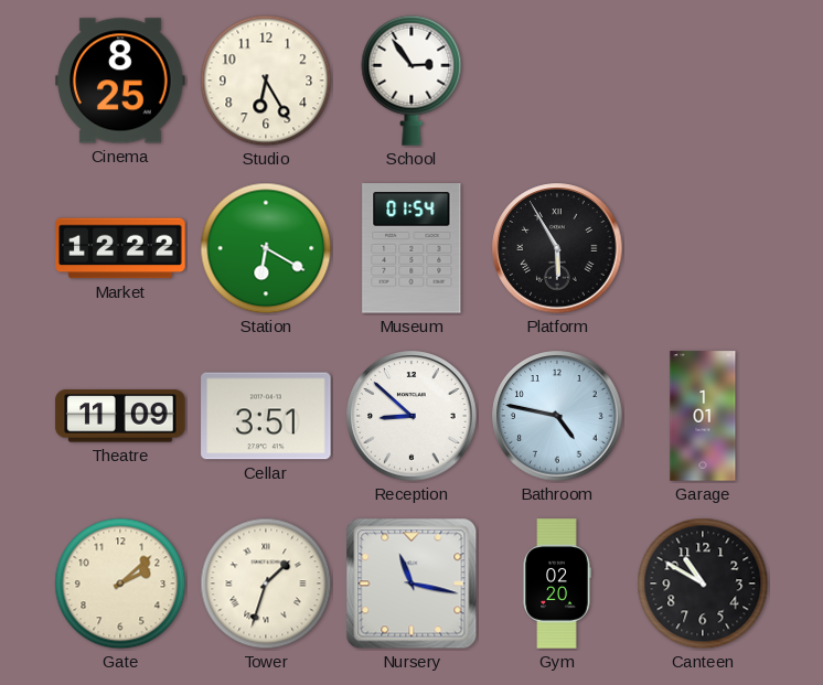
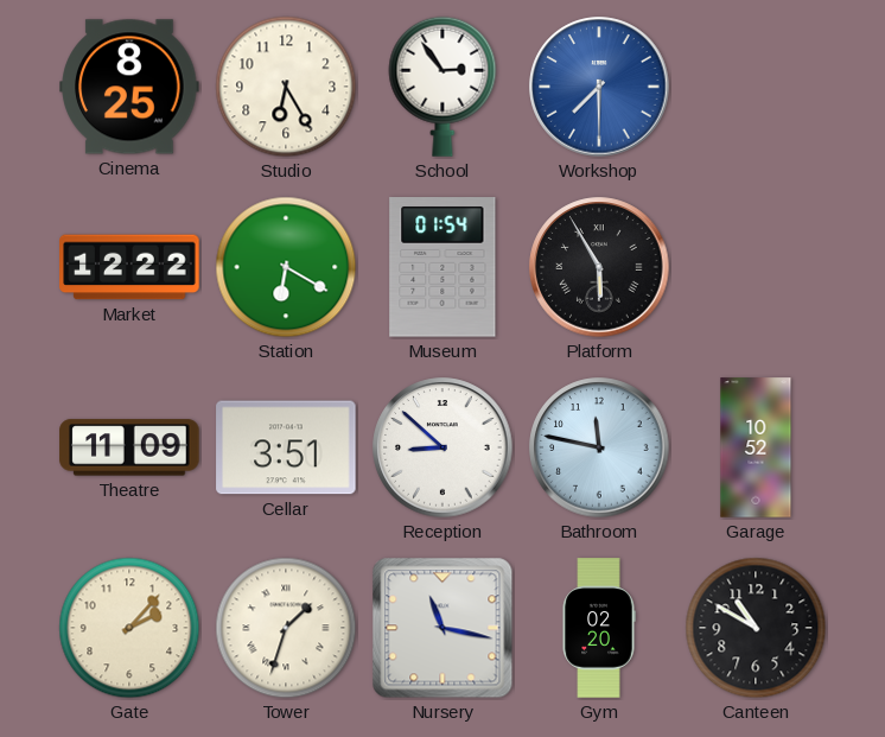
Workshop: none -> 7:30 (599, 87)
Bathroom: 4:47 -> 11:47 (599, 447)
Garage: 1:01 -> 10:52 (756, 447)
Gate: 2:08 -> 2:07 (129, 628)
